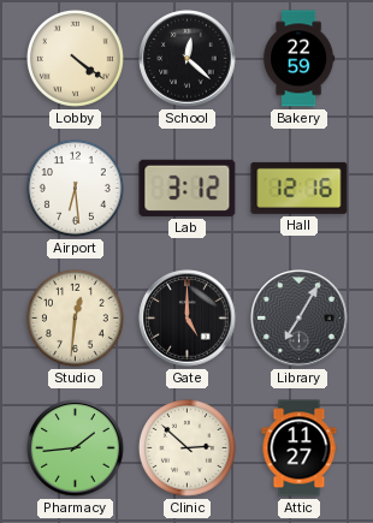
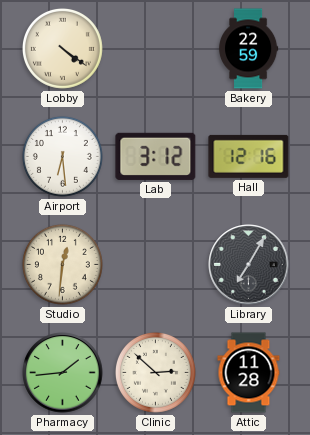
School: 12:22 -> none (188, 59)
Gate: 5:00 -> none (188, 319)
Attic: 11:27 -> 11:28 (249, 373)
